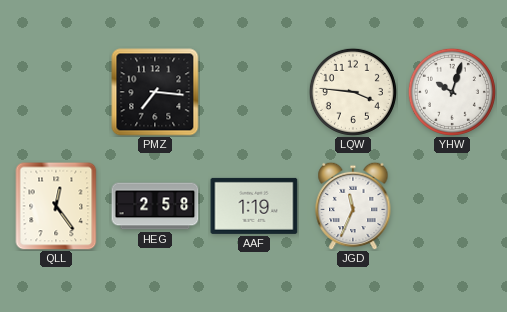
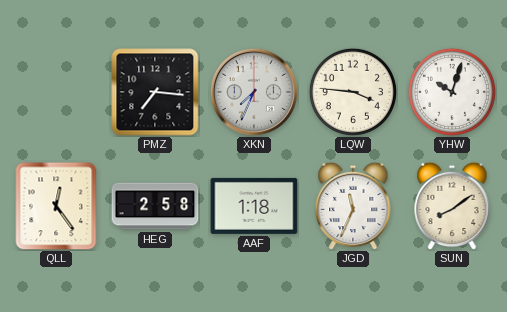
XKN: none -> 7:34 (254, 92)
AAF: 1:19 -> 1:18 (254, 206)
SUN: none -> 8:09 (452, 206)
